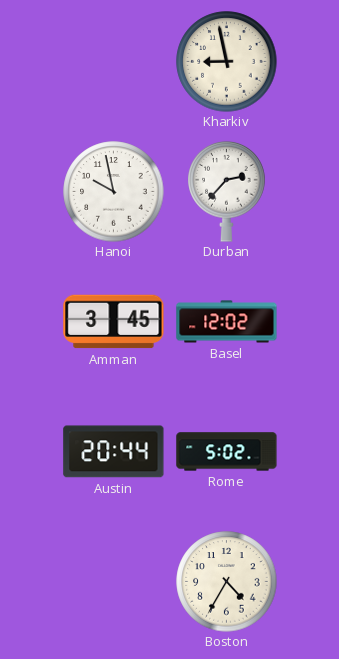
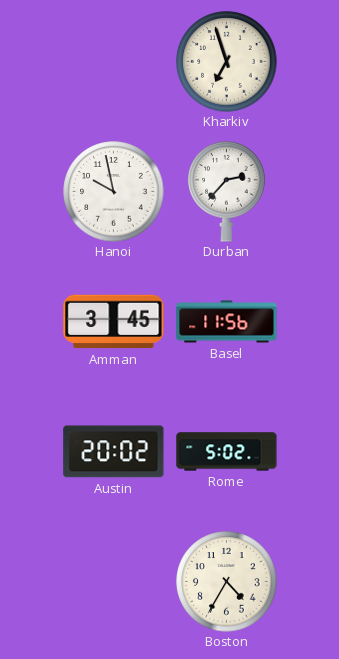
Kharkiv: 8:58 -> 6:57 (227, 62)
Basel: 12:02 -> 11:56 (227, 322)
Austin: 20:44 -> 20:02 (114, 452)
